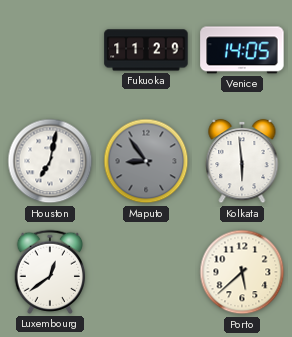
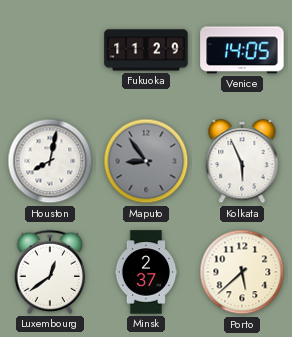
Houston: 7:02 -> 8:02 (50, 161)
Kolkata: 5:59 -> 5:56 (242, 161)
Minsk: none -> 2:37 (146, 272)
